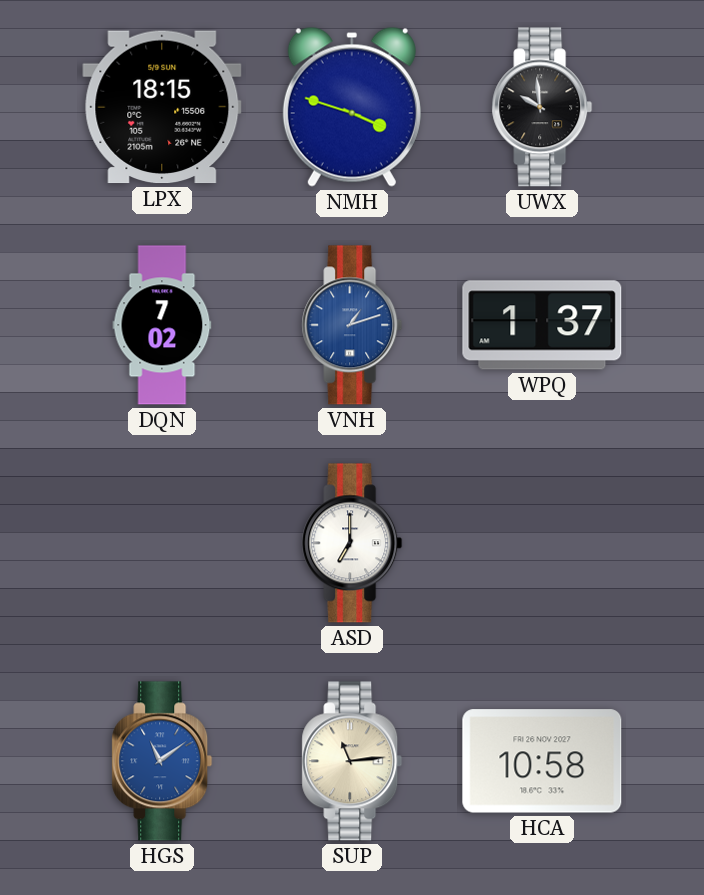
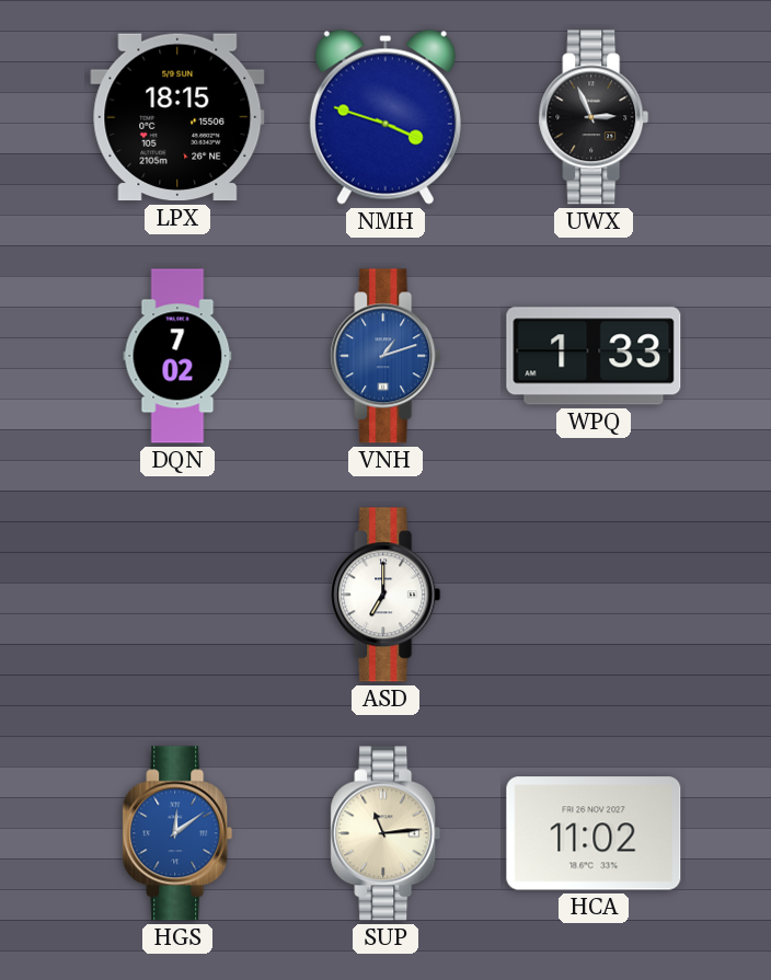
UWX: 9:59 -> 2:56 (594, 117)
WPQ: 1:37 -> 1:33 (594, 356)
HGS: 11:09 -> 12:09 (177, 833)
HCA: 10:58 -> 11:02 (594, 833)
